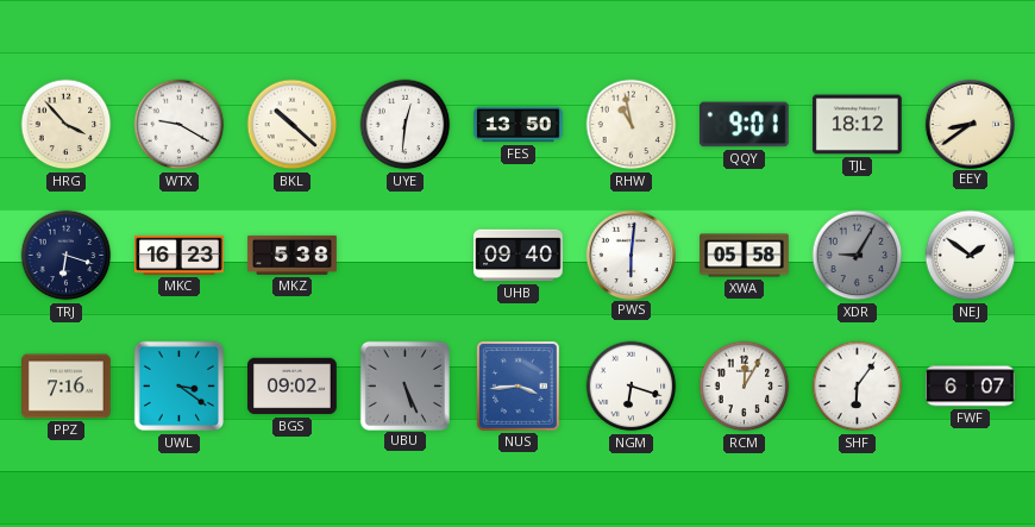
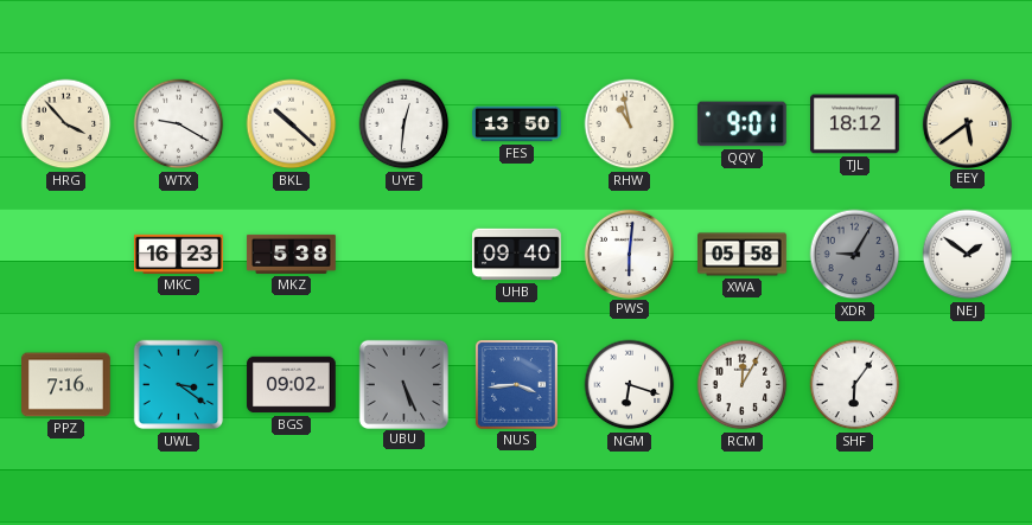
EEY: 8:39 -> 5:39 (967, 123)
TRJ: 6:18 -> none (67, 256)
FWF: 6:07 -> none (971, 387)
